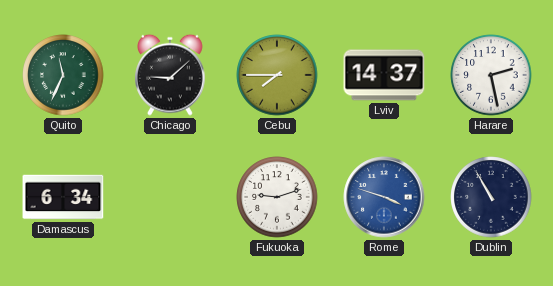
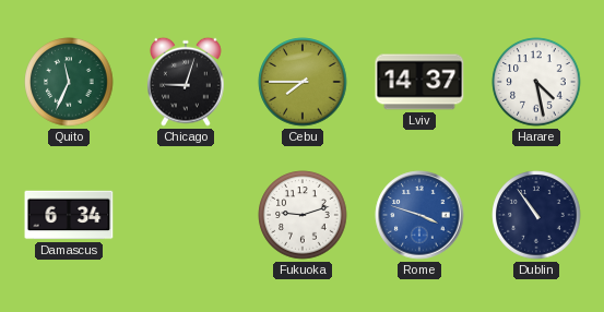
Chicago: 9:08 -> 9:03 (187, 82)
Harare: 2:28 -> 4:28 (536, 82)
Dublin: 10:55 -> 10:54 (536, 215)
